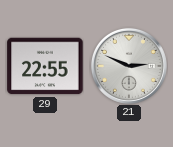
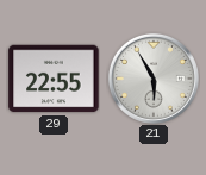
21: 2:49 -> 5:55 (154, 79)
